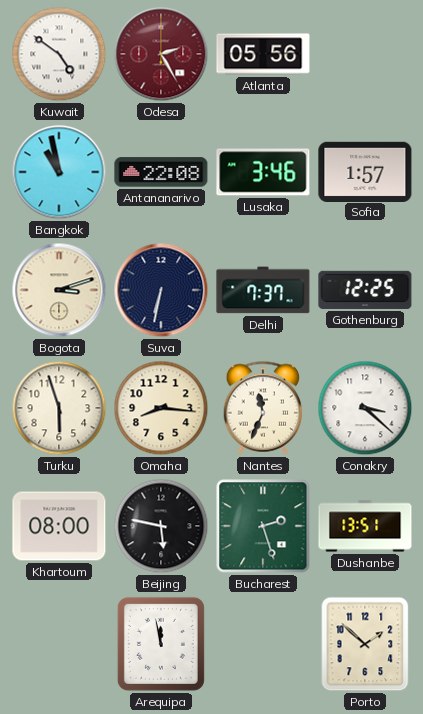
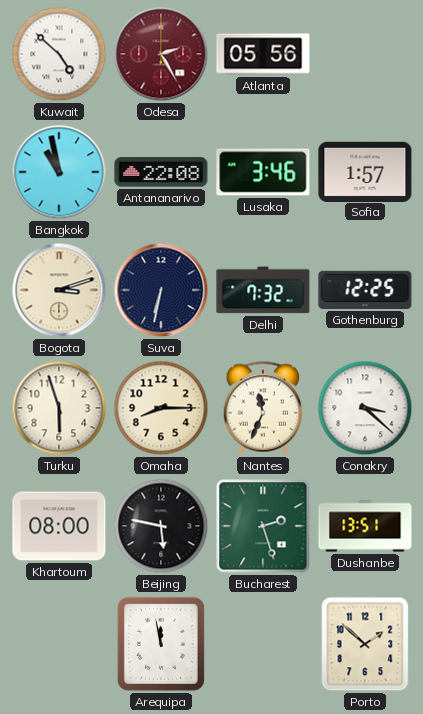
Kuwait: 4:51 -> 4:52 (59, 54)
Delhi: 7:37 -> 7:32 (263, 290)
Omaha: 8:16 -> 8:15 (161, 408)
